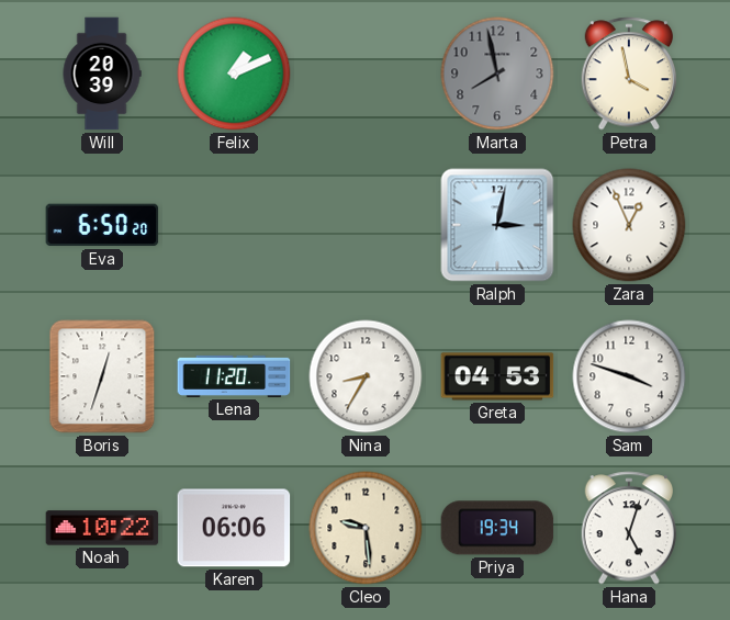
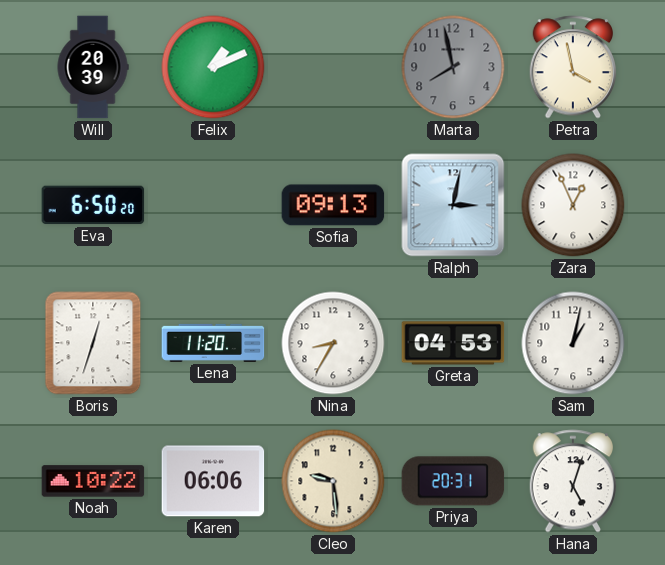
Sofia: none -> 09:13 (333, 205)
Sam: 3:48 -> 1:02 (573, 343)
Priya: 19:34 -> 20:31 (453, 481)
